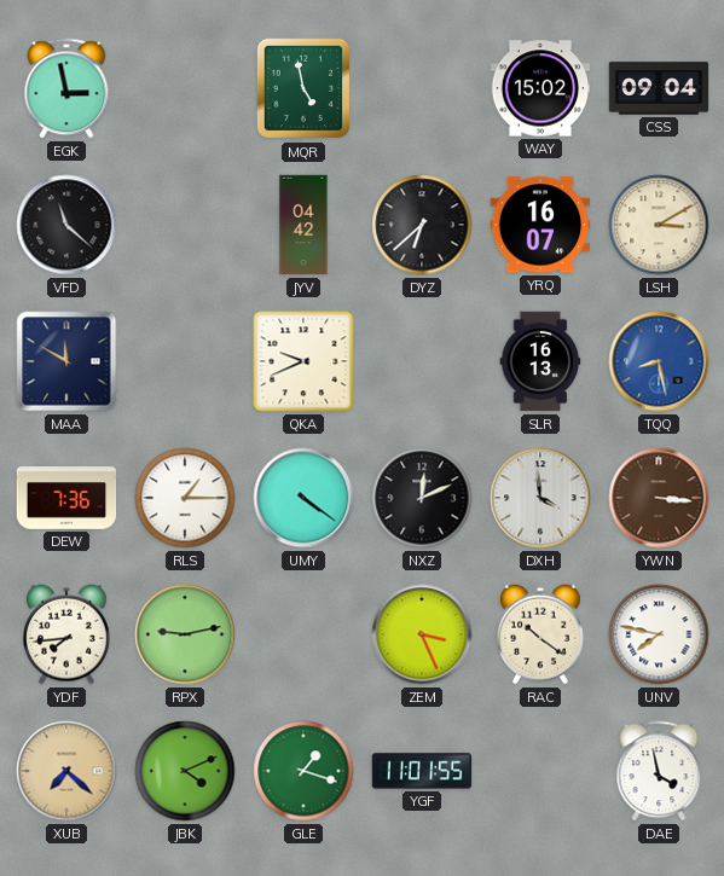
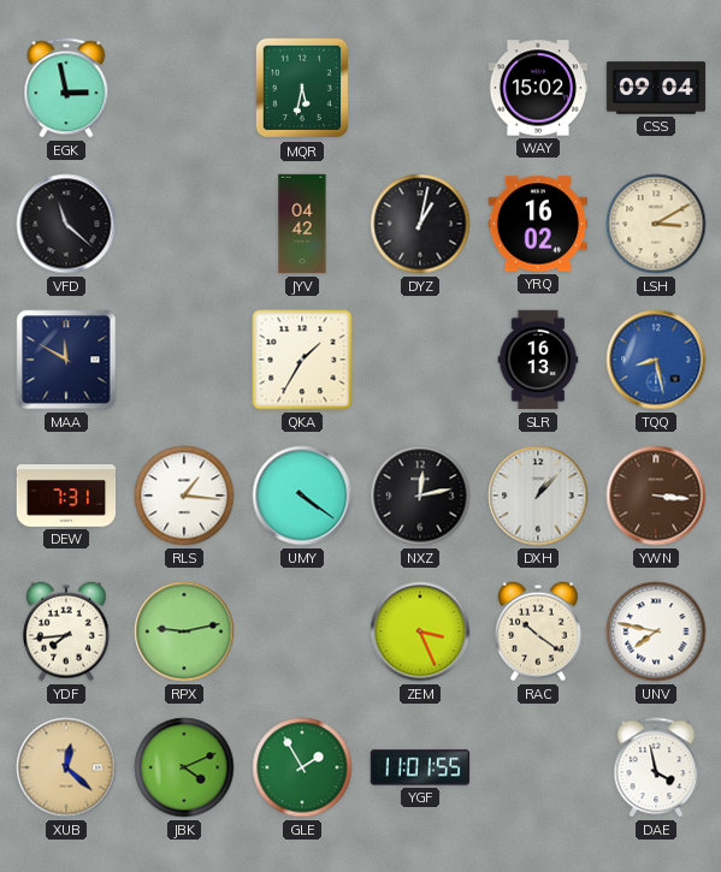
MQR: 4:58 -> 5:32 (301, 88)
DYZ: 6:38 -> 1:02 (420, 224)
YRQ: 16:07 -> 16:02 (538, 224)
QKA: 9:41 -> 1:35 (302, 360)
DEW: 7:36 -> 7:31 (66, 497)
RLS: 1:15 -> 1:16 (184, 496)
NXZ: 12:11 -> 12:13 (420, 496)
DXH: 3:59 -> 1:07 (538, 496)
XUB: 7:22 -> 12:22 (66, 767)
GLE: 1:18 -> 1:55 (302, 767)
